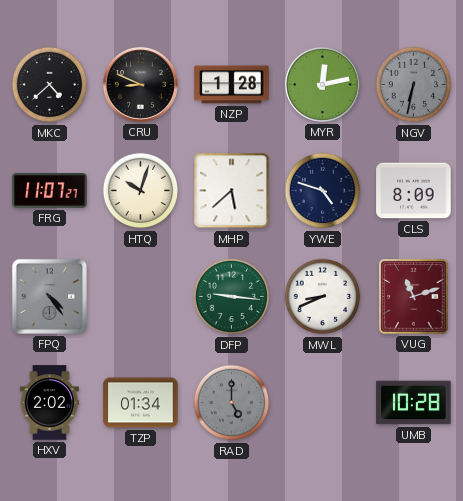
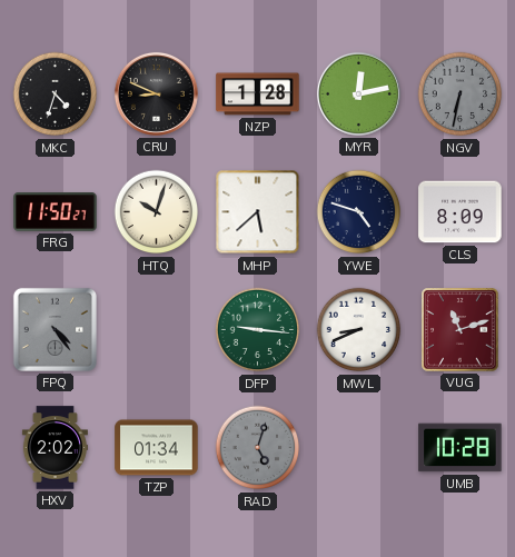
MKC: 4:38 -> 4:33 (56, 95)
FRG: 11:07 -> 11:50 (56, 212)
RAD: 5:00 -> 5:03 (258, 448)
